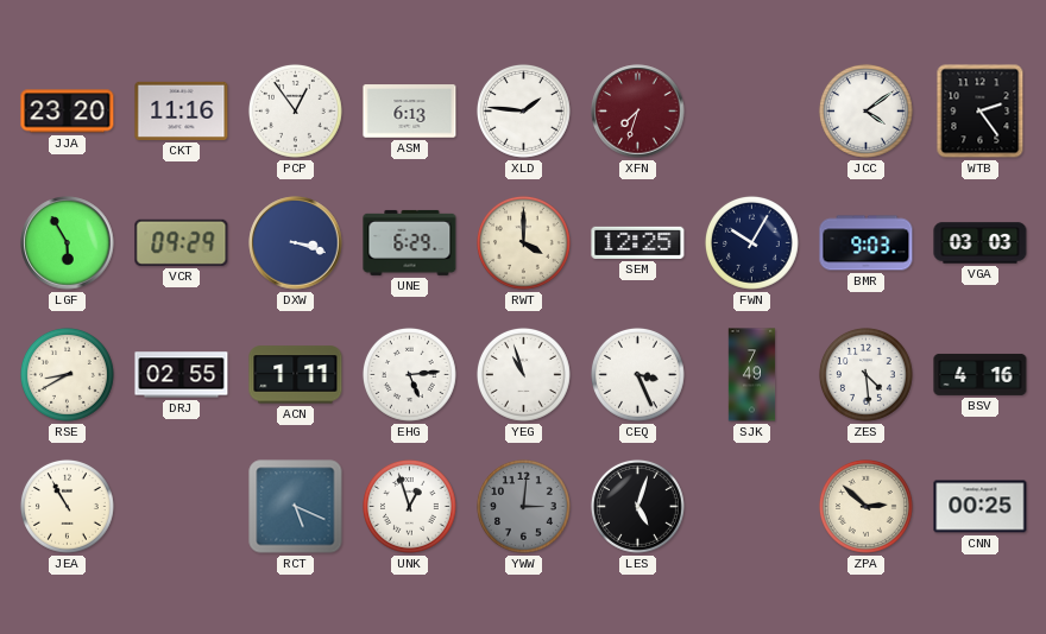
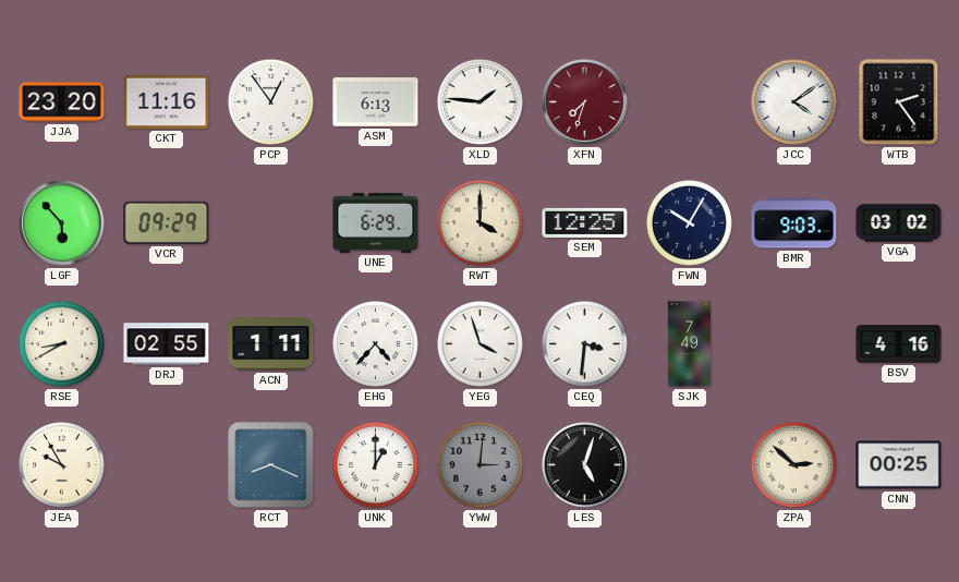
LGF: 5:55 -> 5:53 (62, 223)
DXW: 3:18 -> none (296, 243)
VGA: 03:03 -> 03:02 (899, 223)
EHG: 5:14 -> 4:37 (375, 343)
YEG: 10:57 -> 3:57 (479, 343)
CEQ: 3:26 -> 3:31 (584, 343)
ZES: 4:29 -> none (865, 374)
JEA: 10:55 -> 9:55 (61, 464)
RCT: 5:19 -> 8:19 (271, 465)
UNK: 12:57 -> 1:00 (375, 464)
